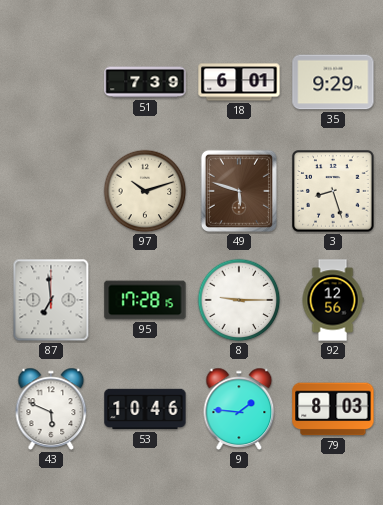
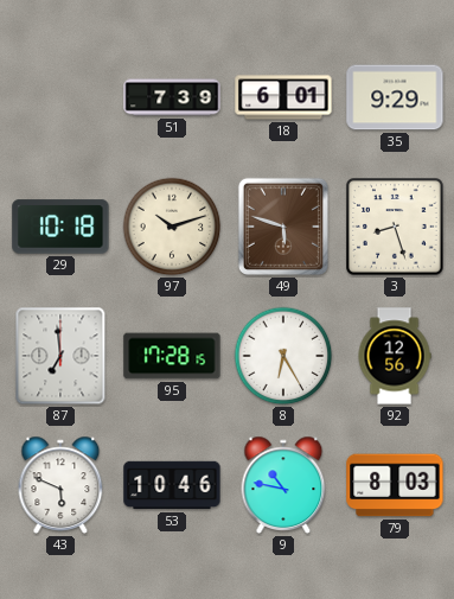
29: none -> 10:18 (60, 227)
8: 9:15 -> 6:25 (283, 356)
9: 1:46 -> 10:47 (283, 485)
